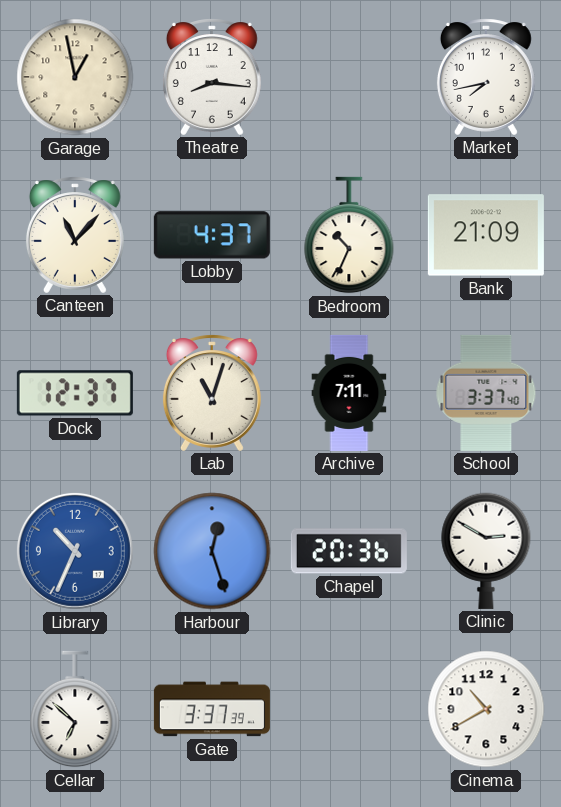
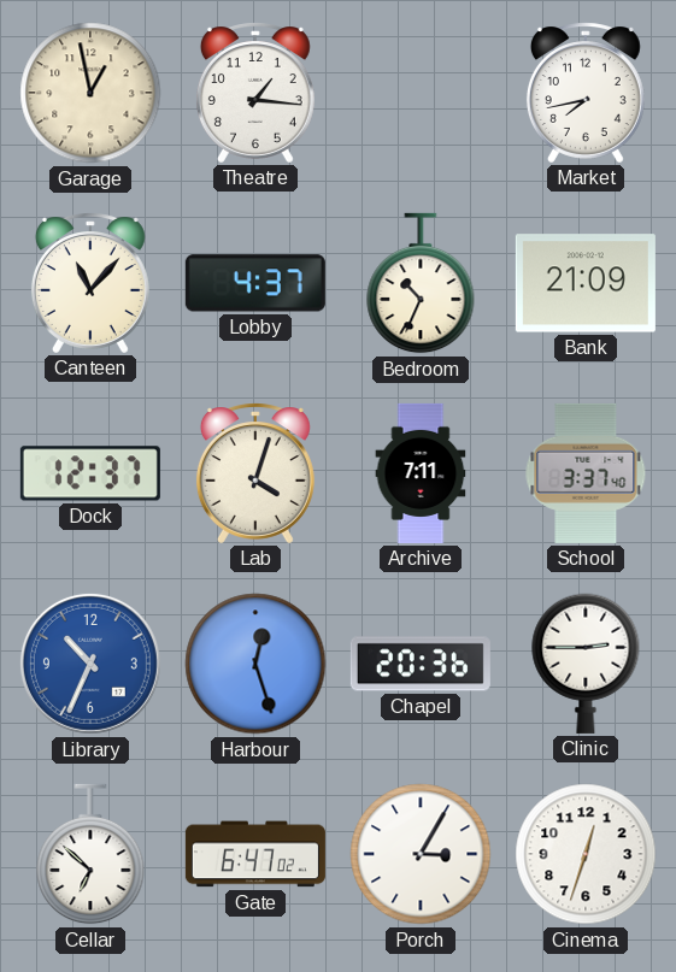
Theatre: 8:16 -> 1:16 (255, 93)
Lab: 11:03 -> 4:03 (255, 473)
Clinic: 2:50 -> 2:45 (586, 664)
Gate: 3:37 -> 6:47 (255, 854)
Porch: none -> 3:05 (421, 854)
Cinema: 10:40 -> 12:33 (586, 854)
